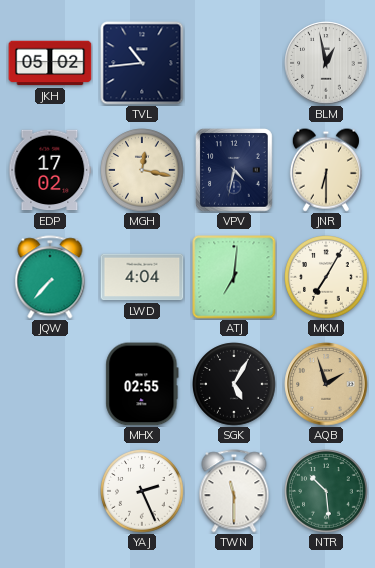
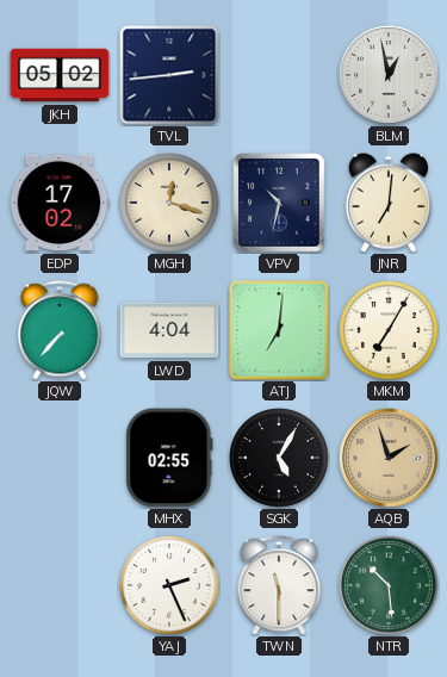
TVL: 10:44 -> 2:44 (169, 75)
MGH: 12:17 -> 12:18 (169, 203)
VPV: 4:32 -> 10:32 (279, 203)
JNR: 6:30 -> 7:01 (389, 203)
